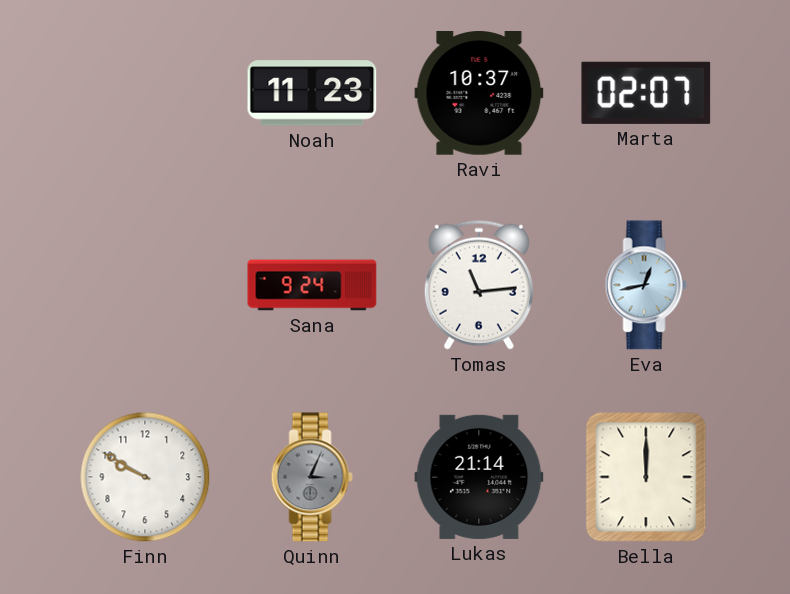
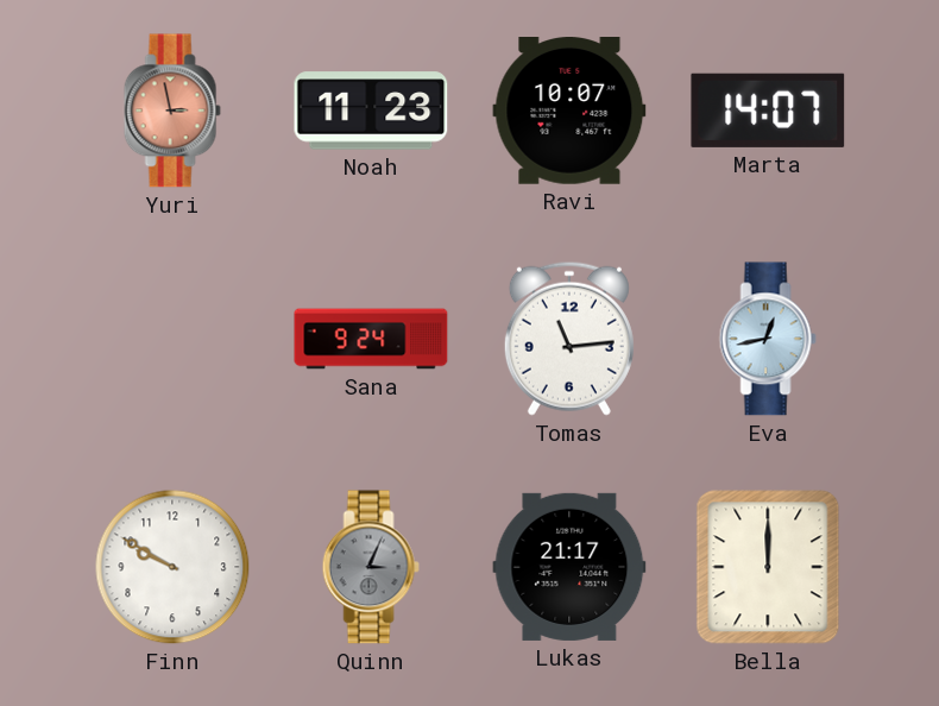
Yuri: none -> 2:58 (172, 111)
Ravi: 10:37 -> 10:07 (569, 112)
Marta: 02:07 -> 14:07 (768, 111)
Lukas: 21:14 -> 21:17 (569, 567)
